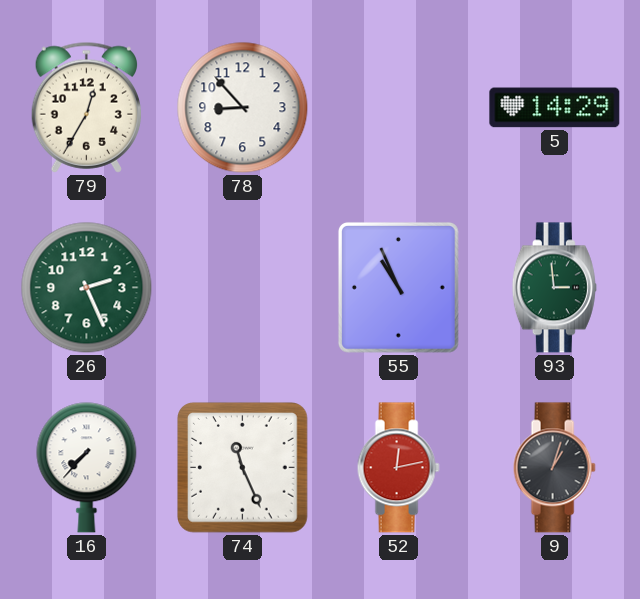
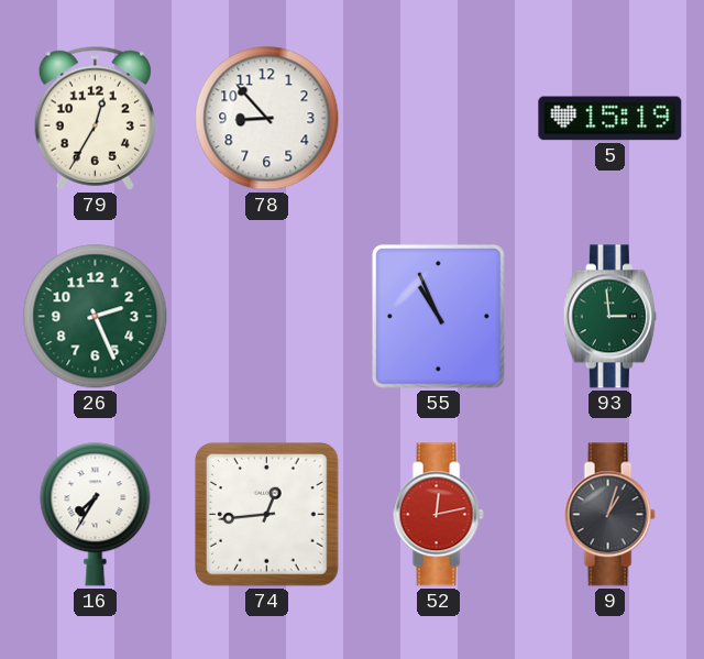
5: 14:29 -> 15:19 (610, 119)
16: 7:37 -> 7:35 (96, 515)
74: 11:26 -> 12:44 (267, 515)
